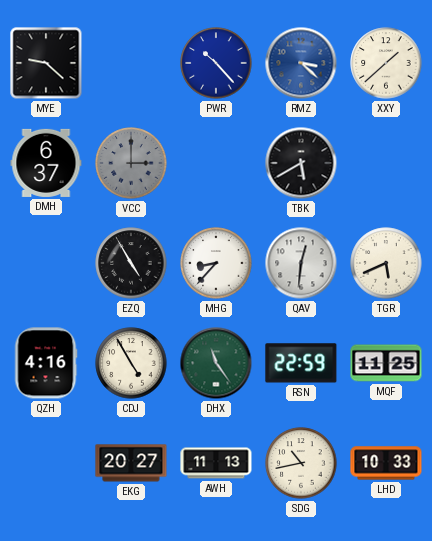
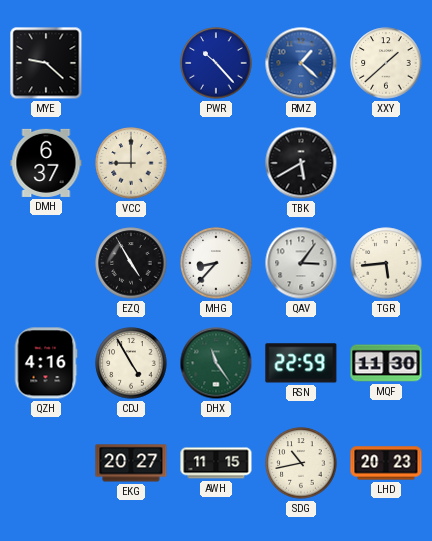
RMZ: 3:22 -> 1:22 (301, 63)
VCC: 3:00 -> 9:00 (131, 163)
VCC dial: grey -> cream (131, 163)
QAV: 12:31 -> 3:06 (301, 263)
TGR: 5:41 -> 5:44 (386, 263)
MQF: 11:25 -> 11:30 (386, 363)
AWH: 11:13 -> 11:15 (216, 463)
LHD: 10:33 -> 20:23 (386, 463)
